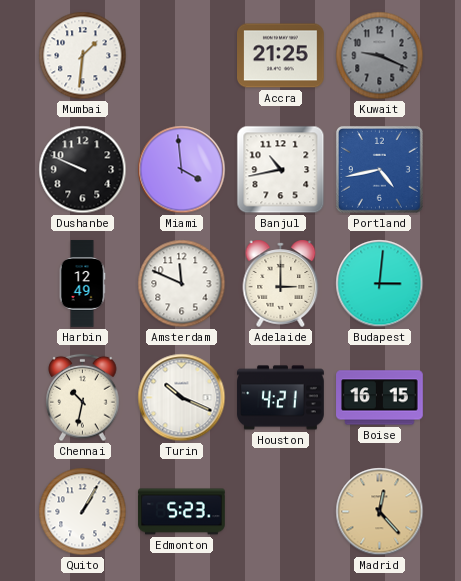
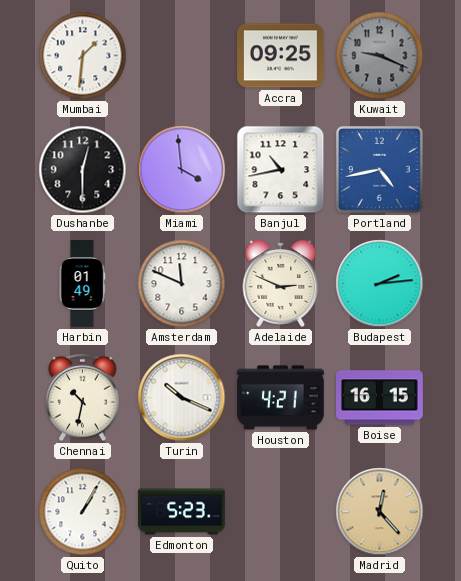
Accra: 21:25 -> 09:25 (281, 56)
Dushanbe: 9:49 -> 12:30 (83, 170)
Harbin: 12:49 -> 01:49 (82, 284)
Adelaide: 3:00 -> 2:49 (281, 283)
Budapest: 3:01 -> 2:14 (380, 284)
